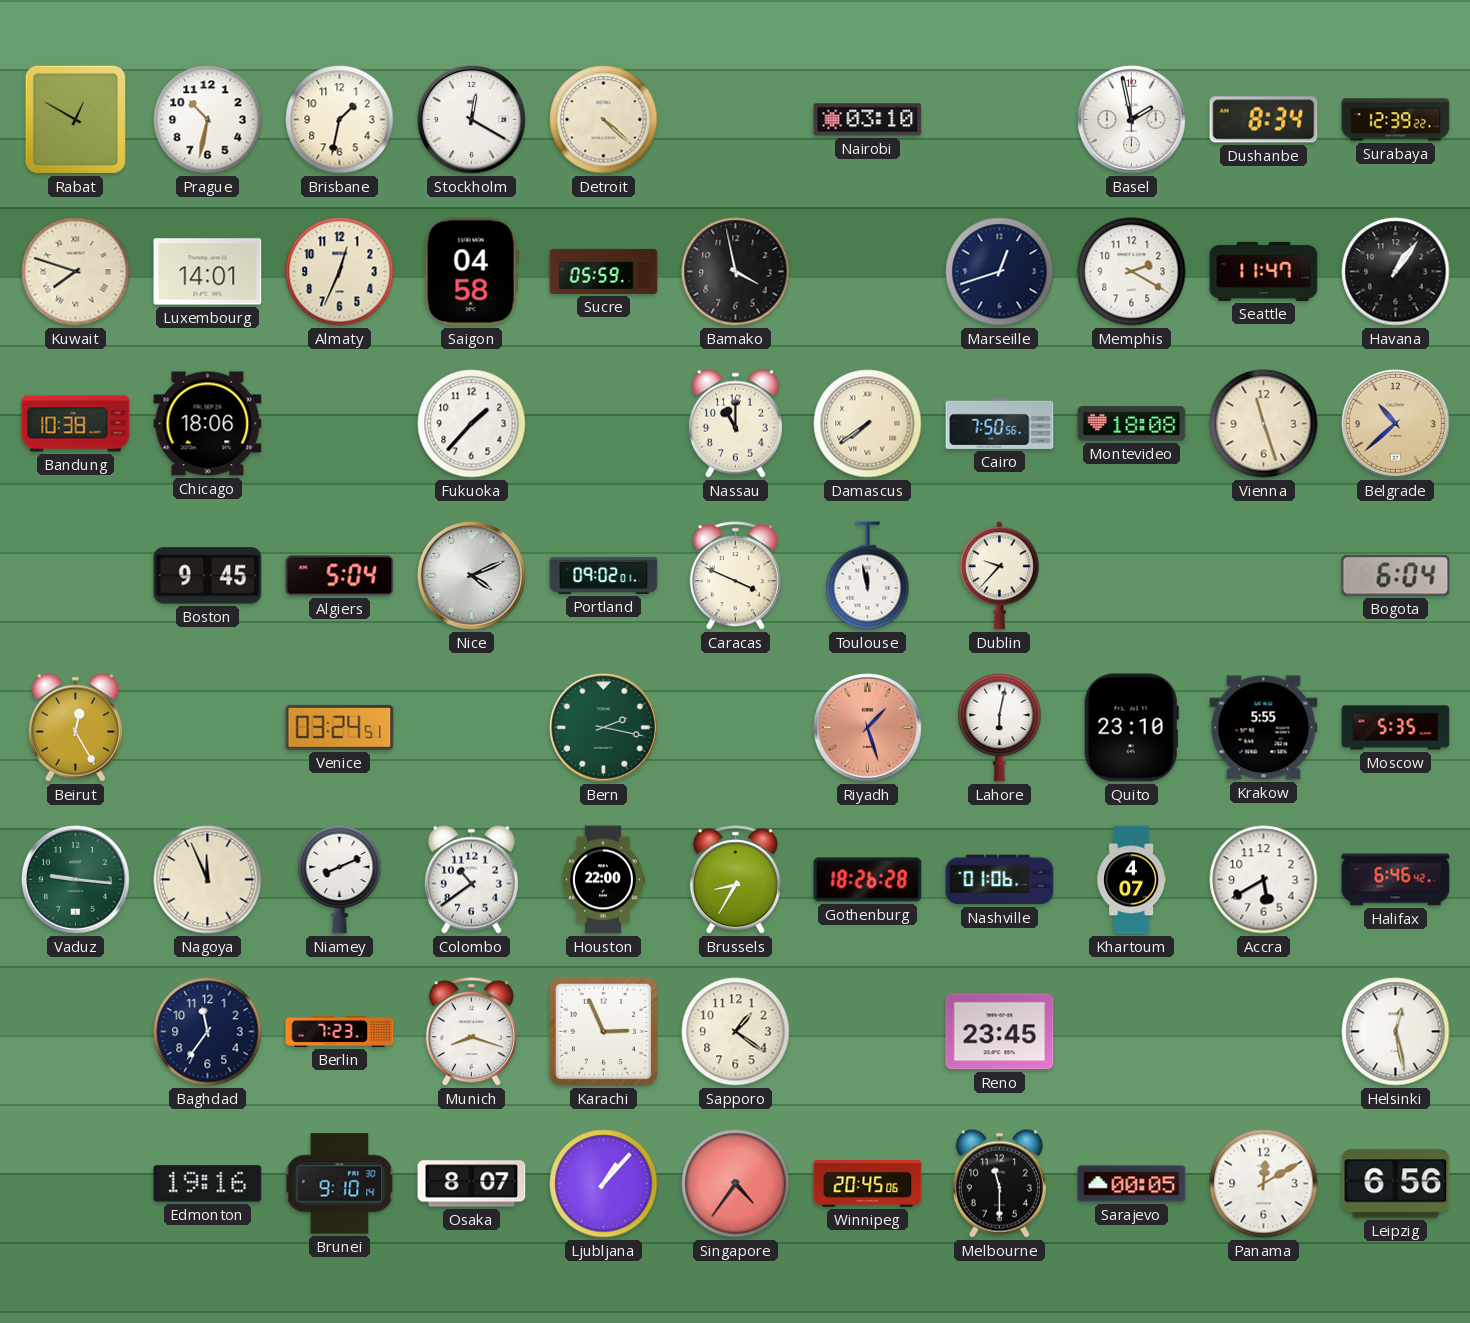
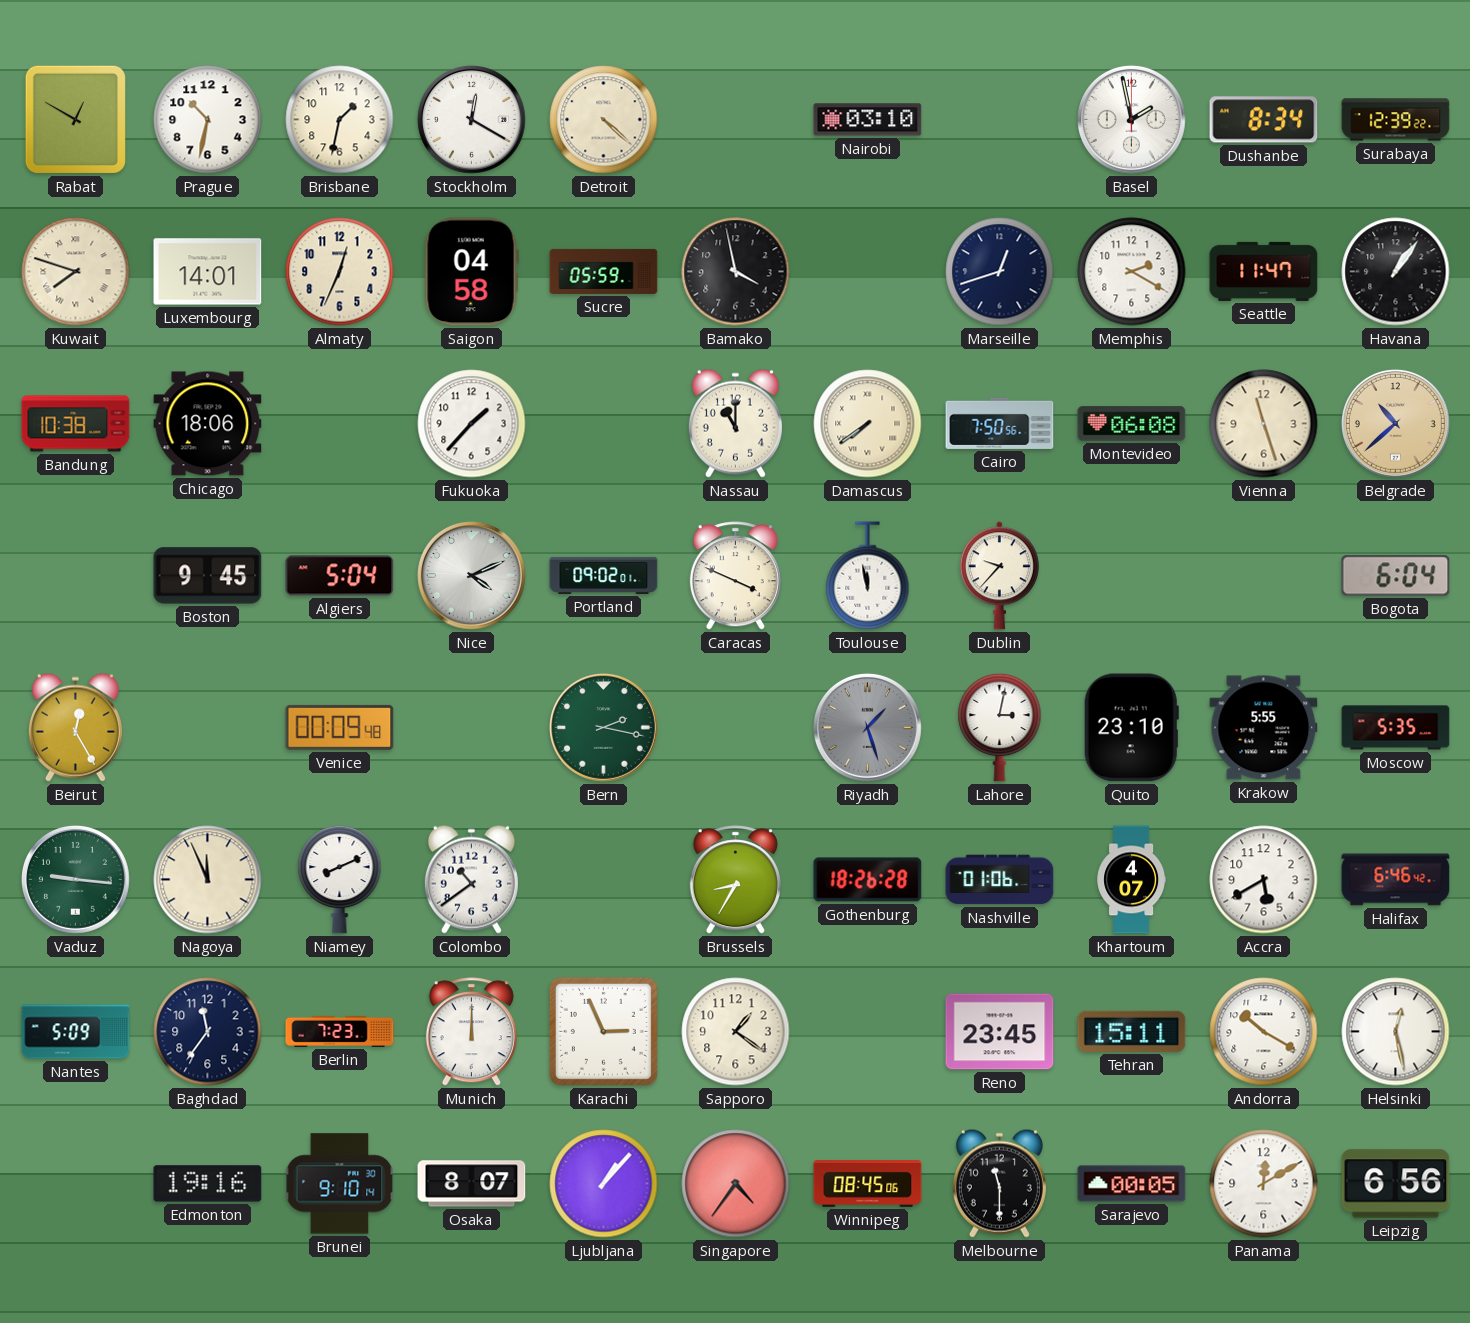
Montevideo: 18:08 -> 06:08 (1132, 424)
Venice: 03:24 -> 00:09 (340, 727)
Riyadh dial: salmon -> grey (867, 727)
Lahore: 6:02 -> 3:02 (1000, 727)
Houston: 22:00 -> none (603, 880)
Nantes: none -> 5:09 (76, 1032)
Munich: 8:18 -> 12:00 (471, 1032)
Tehran: none -> 15:11 (1132, 1031)
Andorra: none -> 10:20 (1264, 1032)
Winnipeg: 20:45 -> 08:45 (868, 1184)
